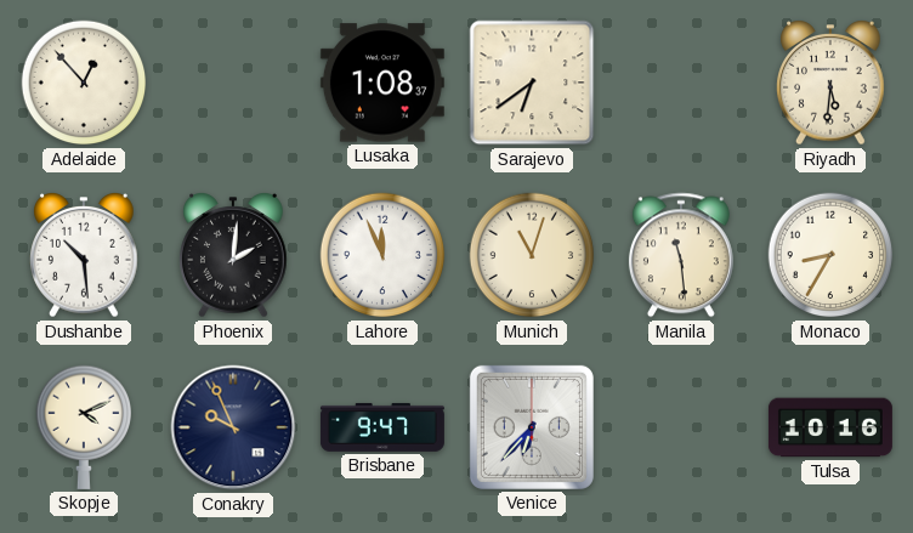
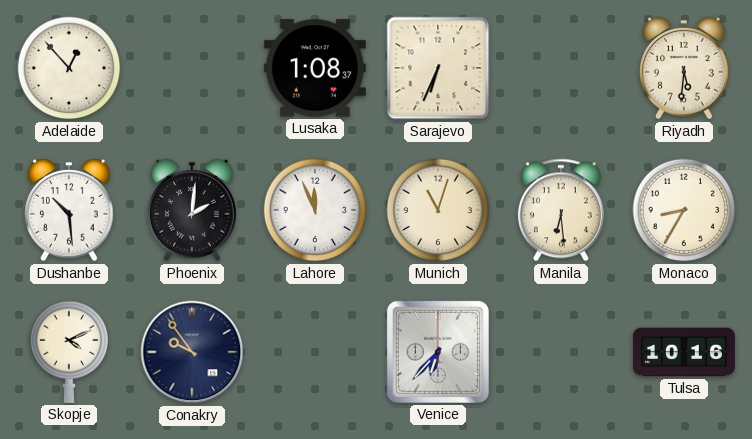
Sarajevo: 6:39 -> 6:34 (438, 68)
Manila: 11:29 -> 6:29 (561, 210)
Conakry: 9:56 -> 9:54 (192, 352)
Brisbane: 9:47 -> none (382, 427)
